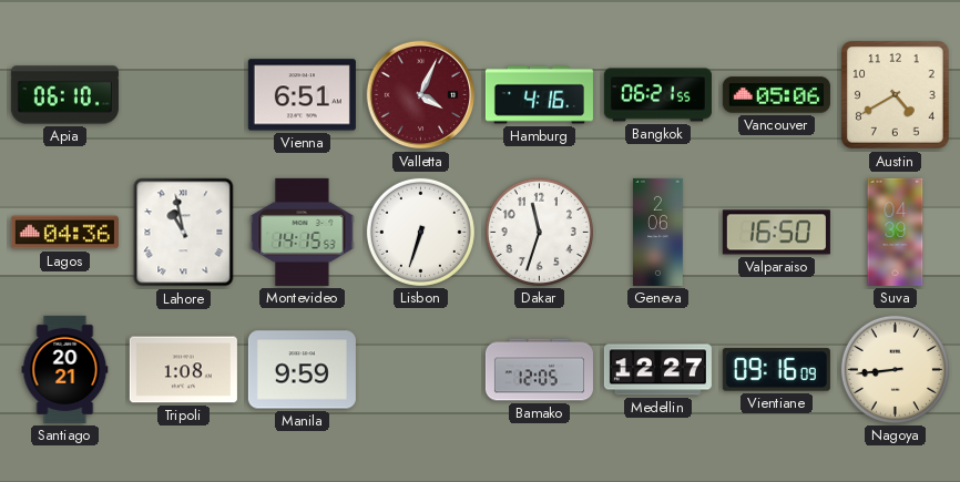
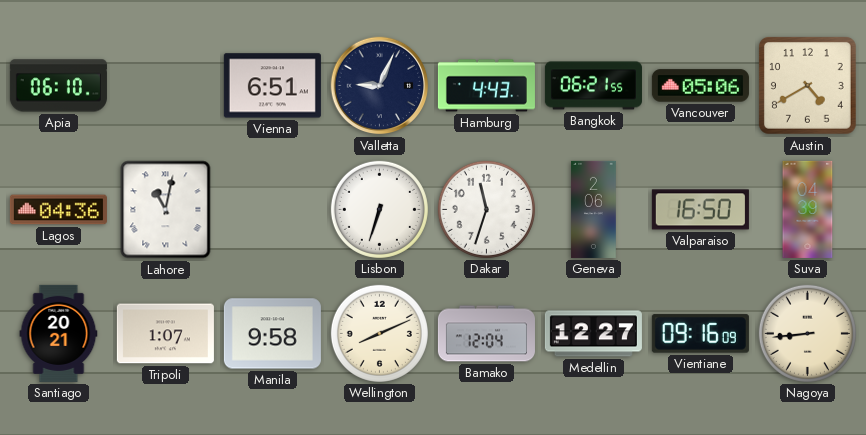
Valletta: 4:04 -> 9:04 (380, 86)
Valletta dial: burgundy -> navy (380, 86)
Hamburg: 4:16 -> 4:43 (486, 86)
Lahore: 10:58 -> 11:02 (166, 210)
Montevideo: 14:15 -> none (303, 232)
Tripoli: 1:08 -> 1:07 (165, 334)
Manila: 9:59 -> 9:58 (272, 334)
Wellington: none -> 8:11 (379, 333)
Bamako: 12:05 -> 12:04 (486, 334)
